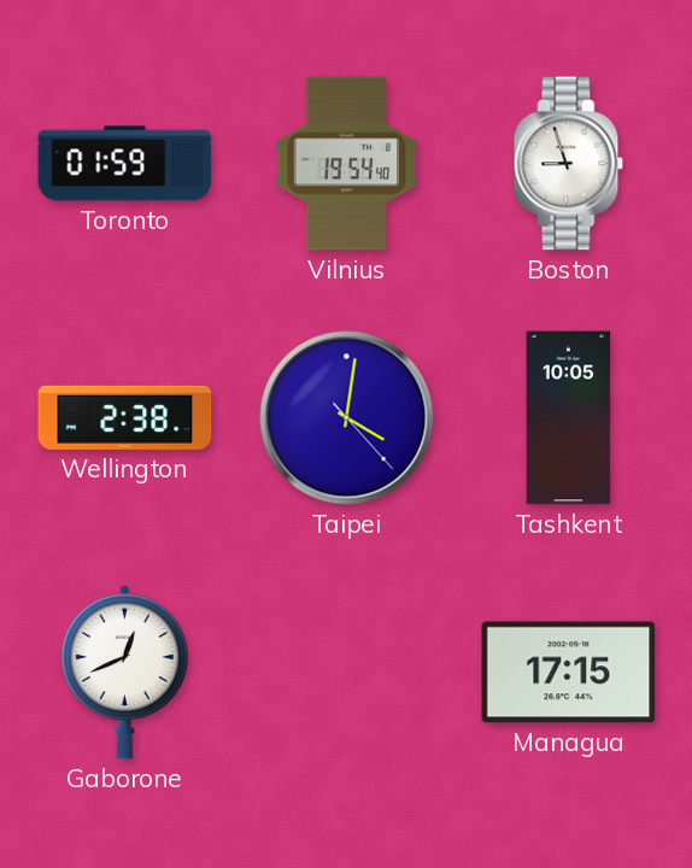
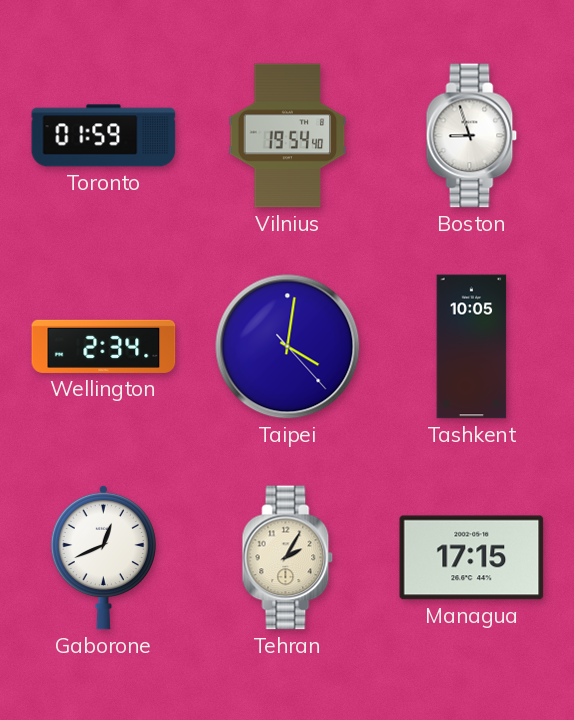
Wellington: 2:38 -> 2:34 (104, 346)
Tehran: none -> 2:05 (288, 558)
